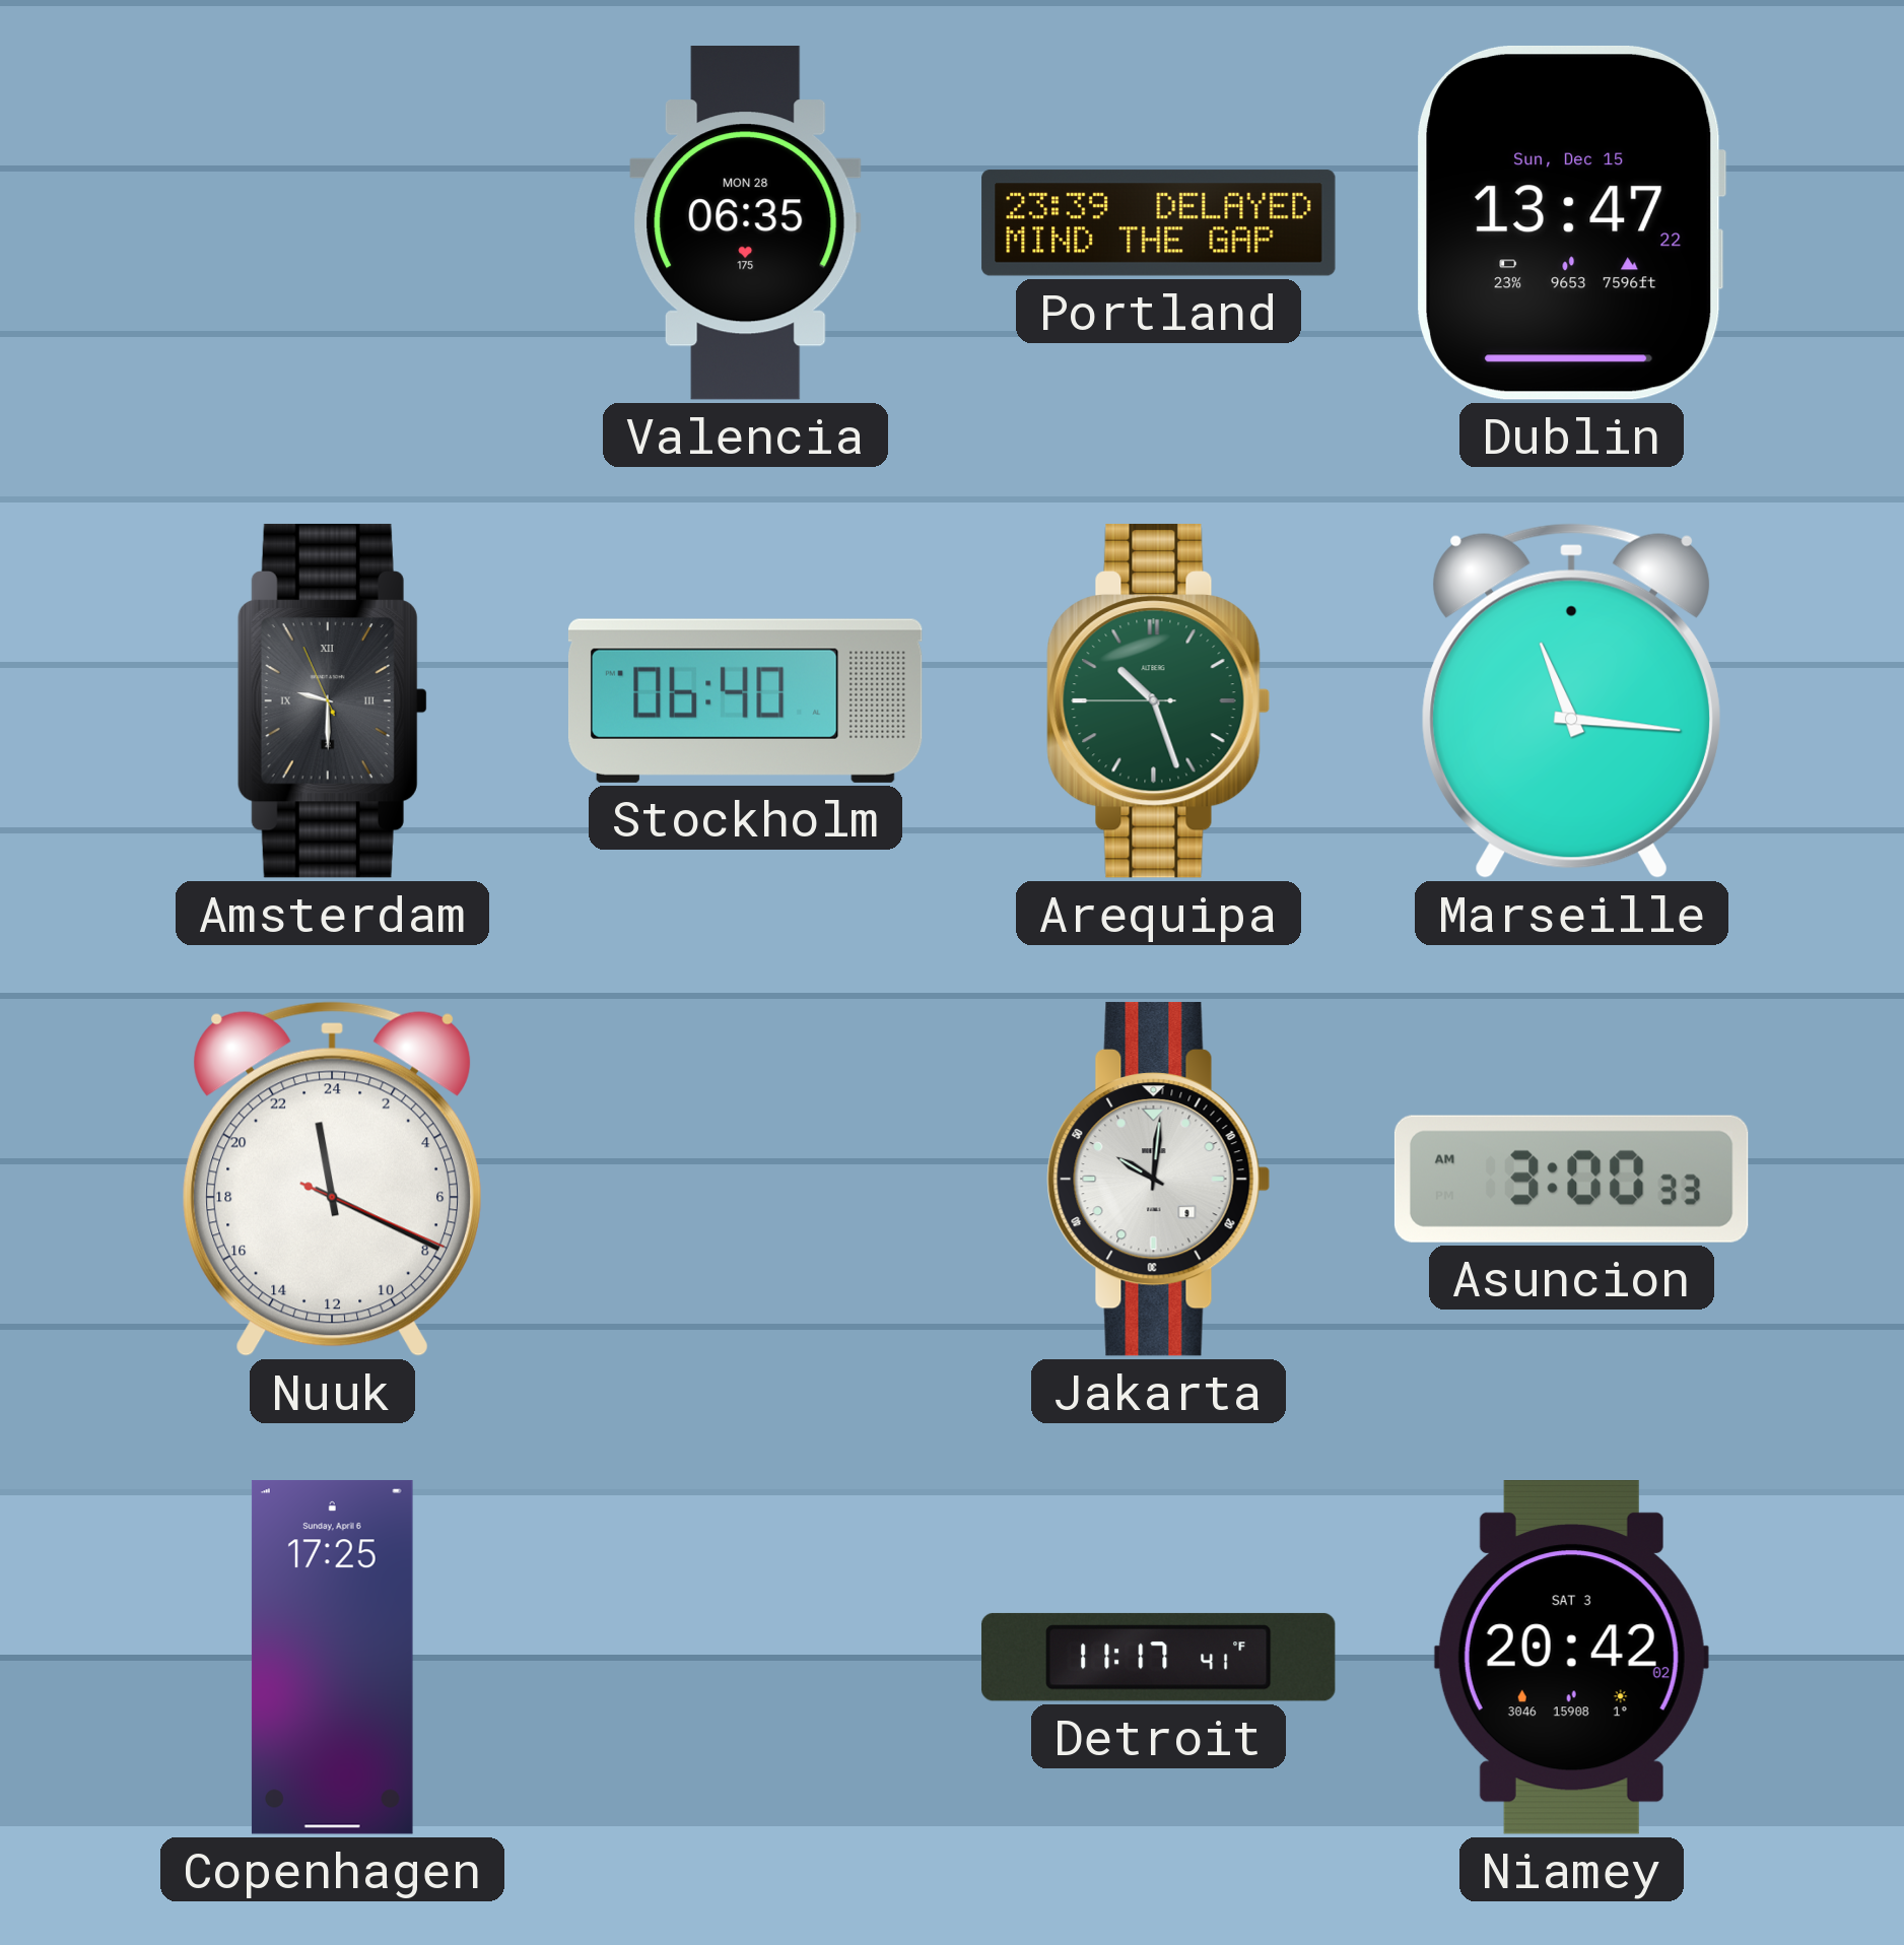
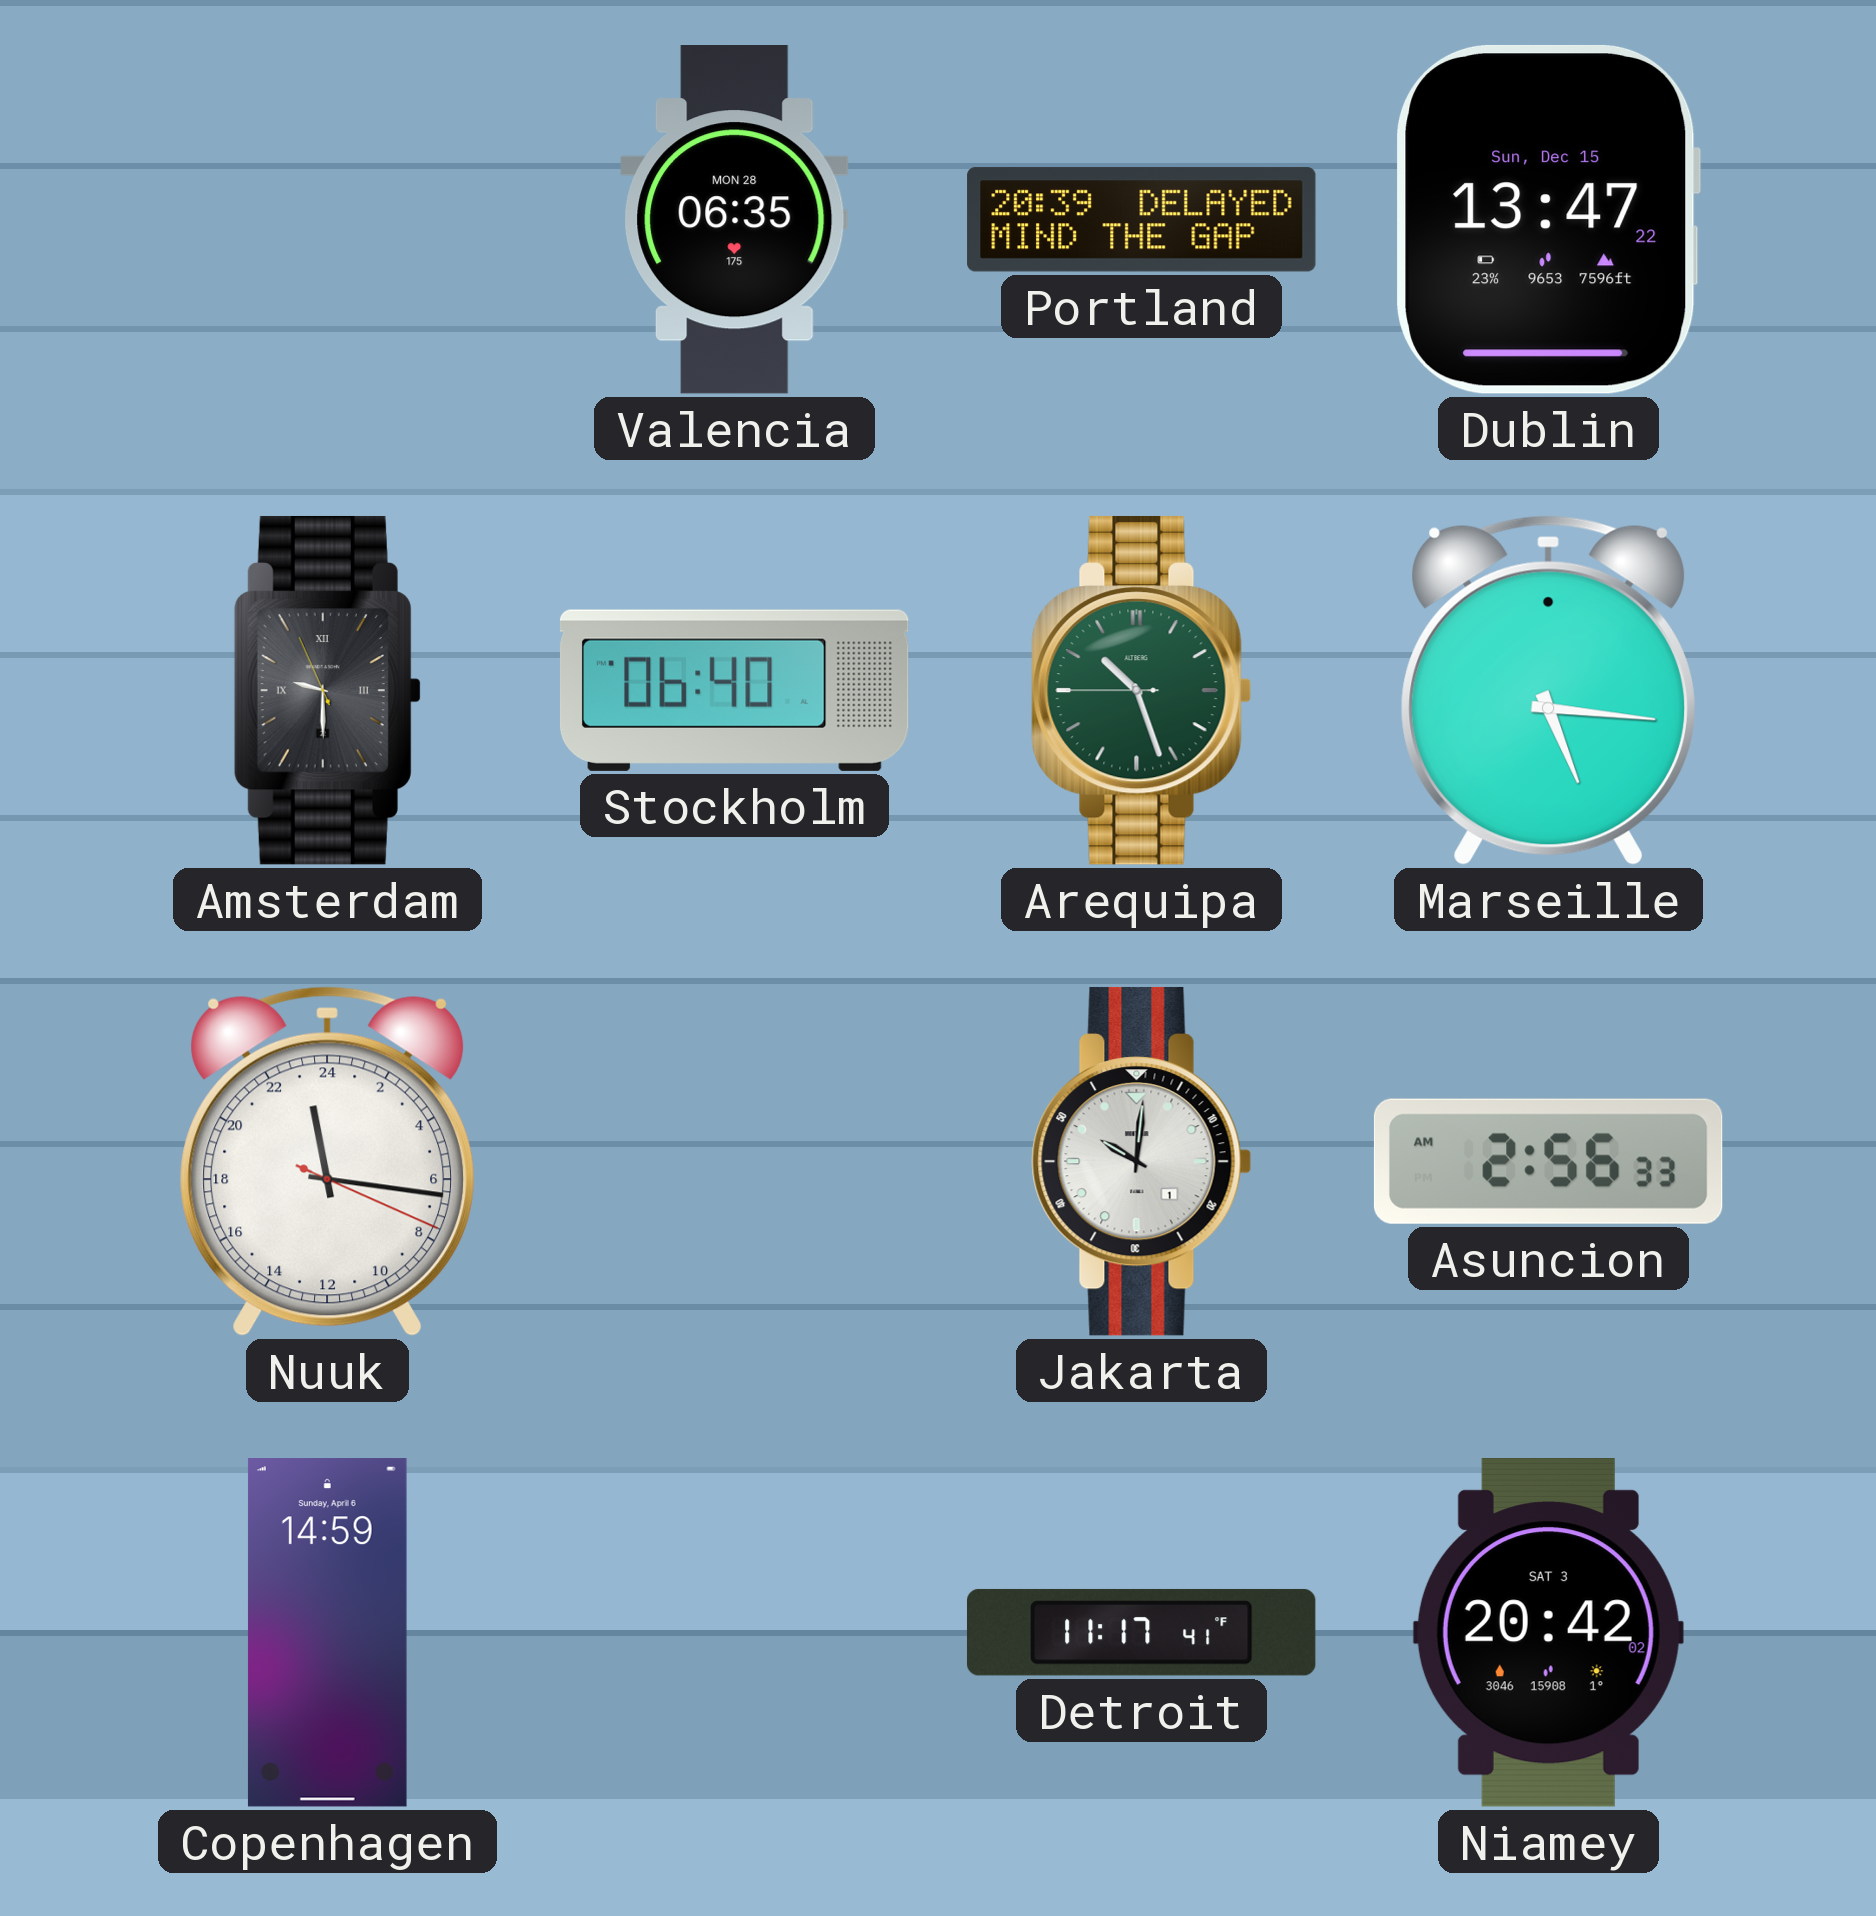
Portland: 23:39 -> 20:39 (1142, 220)
Marseille: 11:16 -> 5:16 (1548, 690)
Nuuk: 23:19 -> 23:16 (327, 1161)
Jakarta date: 9 -> 1 (1142, 1161)
Asuncion: 3:00 -> 2:56 (1548, 1161)
Copenhagen: 17:25 -> 14:59 (327, 1633)
